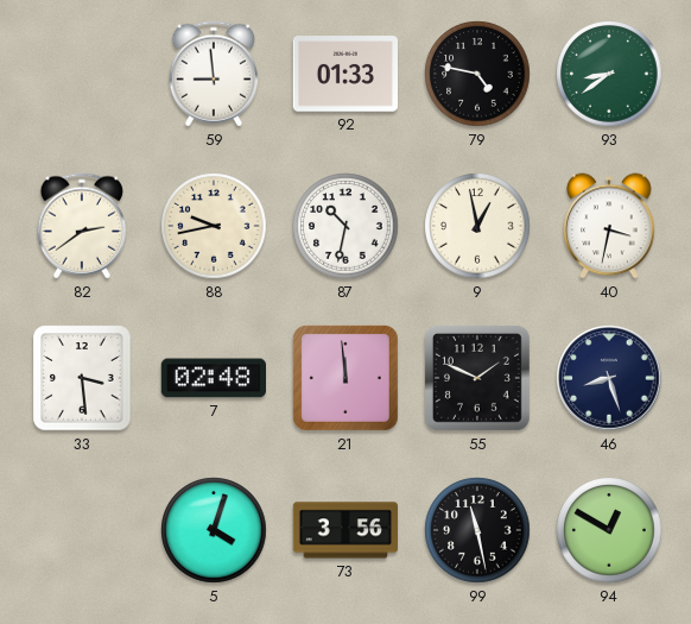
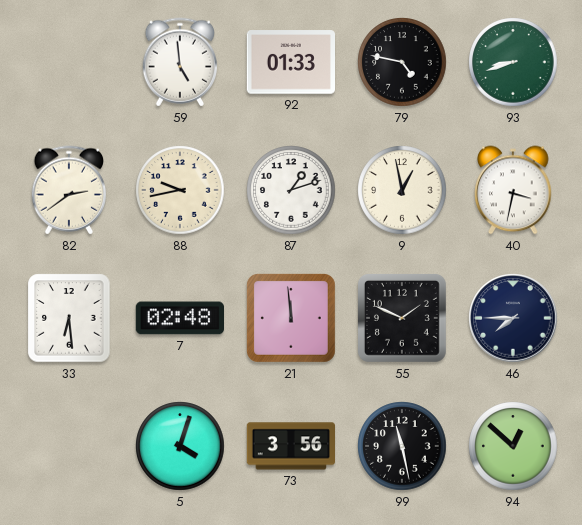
59: 8:59 -> 4:59 (179, 62)
93: 8:39 -> 8:42 (513, 62)
87: 10:32 -> 1:12 (291, 190)
33: 3:29 -> 6:29 (69, 318)
46: 8:27 -> 7:45 (513, 318)
94: 12:50 -> 12:52 (513, 446)
